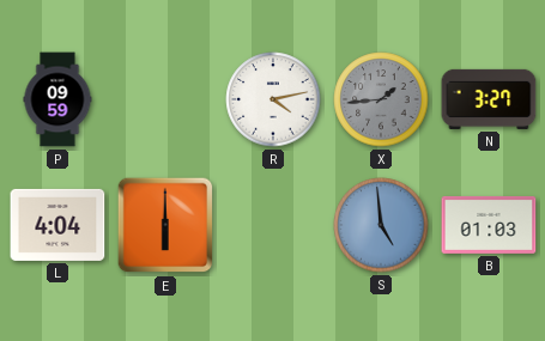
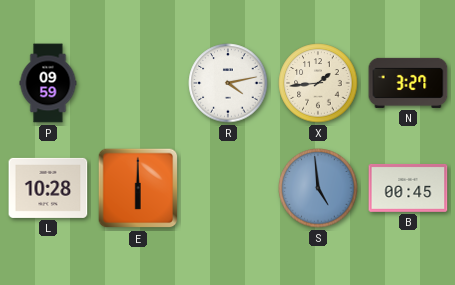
X dial: grey -> cream (318, 83)
L: 4:04 -> 10:28 (48, 188)
B: 01:03 -> 00:45 (408, 188)
